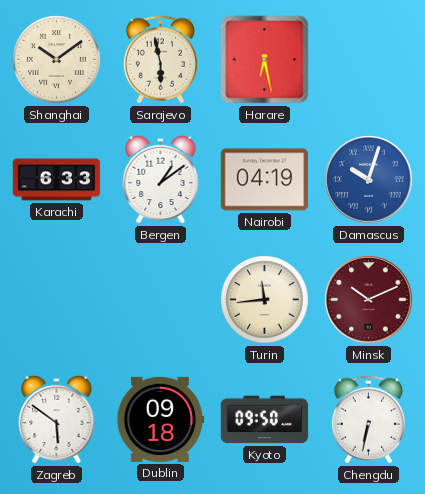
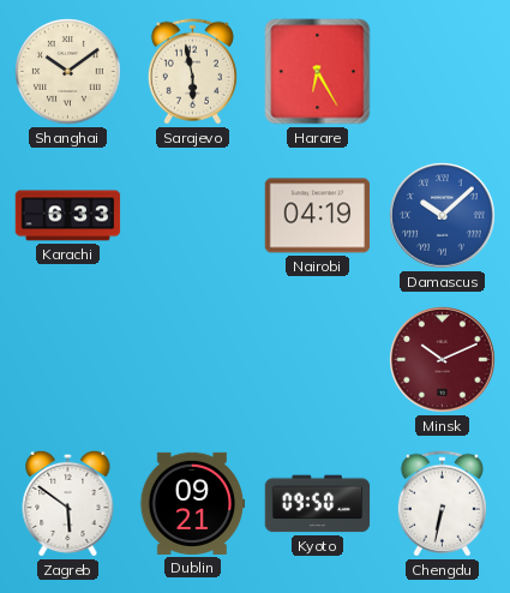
Harare: 6:28 -> 6:25 (318, 72)
Bergen: 1:09 -> none (161, 179)
Damascus: 10:03 -> 10:08 (443, 216)
Turin: 11:44 -> none (265, 300)
Dublin: 09:18 -> 09:21 (192, 503)
